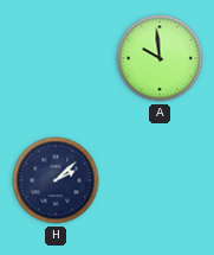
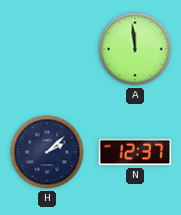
A: 9:59 -> 11:59 (135, 49)
N: none -> 12:37 (135, 152)
